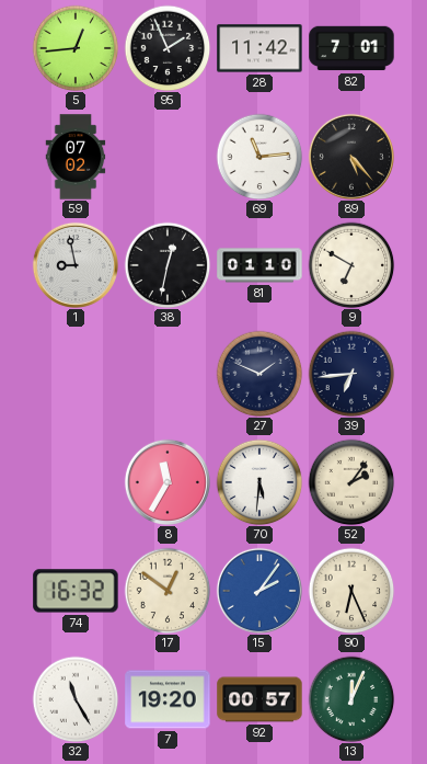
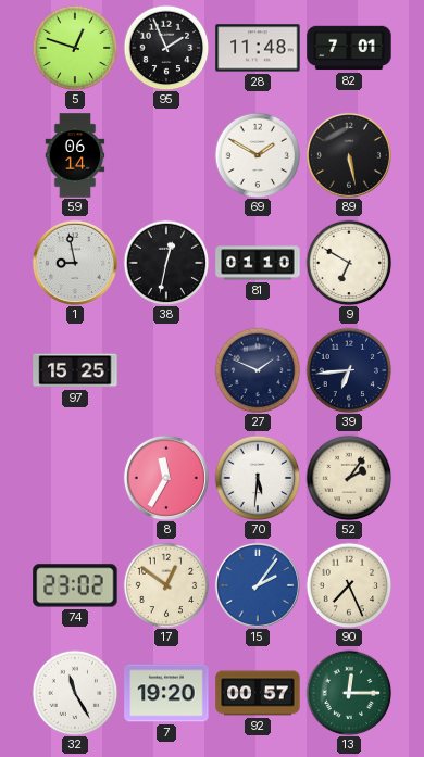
5: 12:44 -> 12:48 (75, 48)
28: 11:42 -> 11:48 (258, 48)
59: 07:02 -> 06:14 (75, 155)
69: 11:14 -> 1:50 (258, 155)
89: 5:23 -> 5:28 (349, 155)
97: none -> 15:25 (75, 370)
74: 16:32 -> 23:02 (75, 585)
90: 6:26 -> 7:26 (349, 585)
13: 12:04 -> 12:15 (349, 693)
